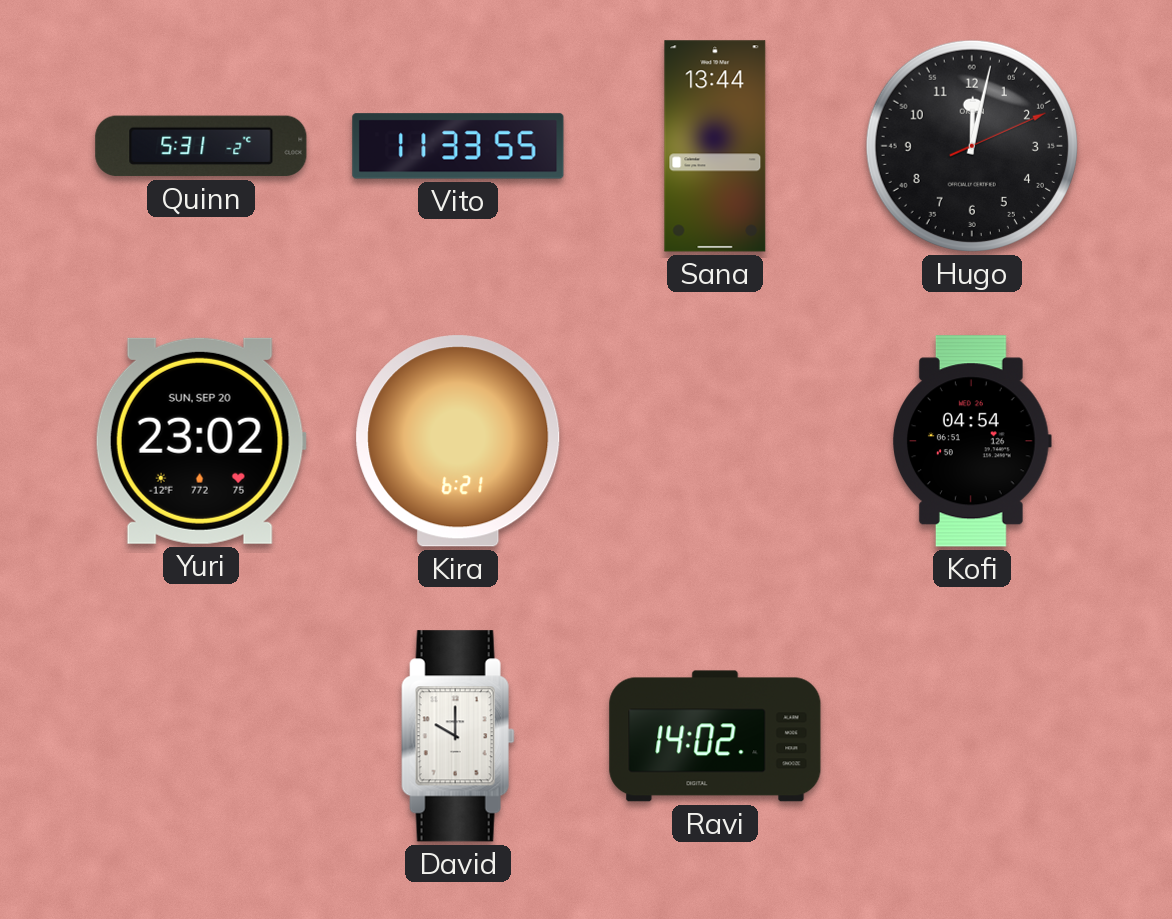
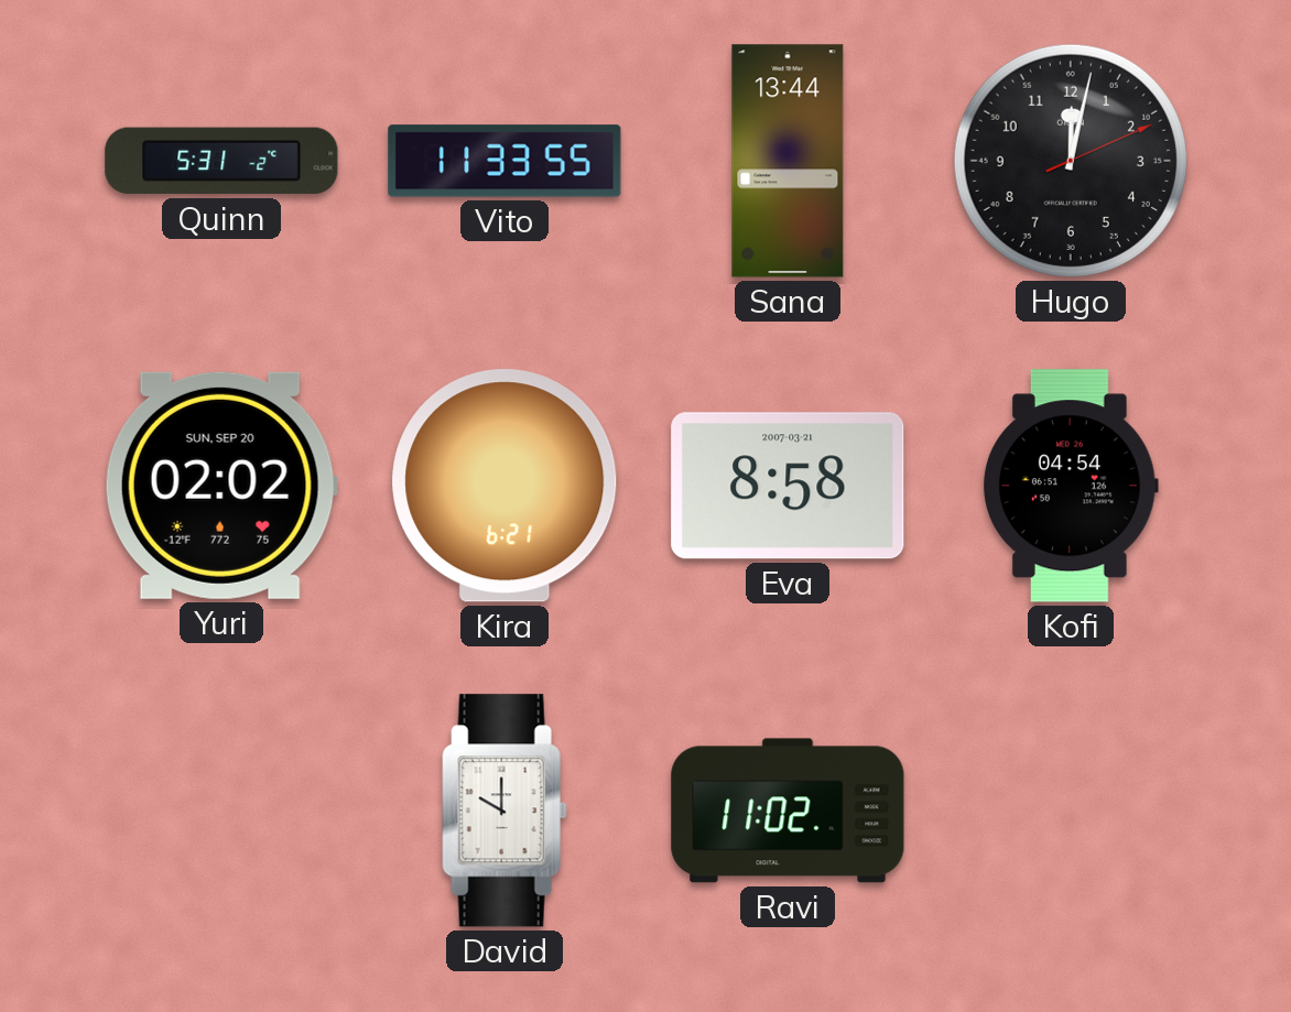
Yuri: 23:02 -> 02:02 (221, 486)
Eva: none -> 8:58 (788, 486)
Ravi: 14:02 -> 11:02 (788, 810)
